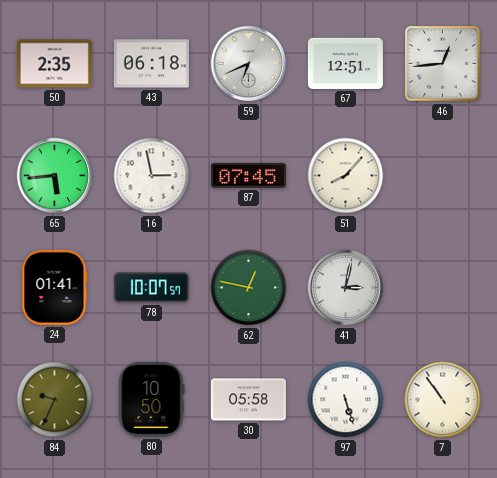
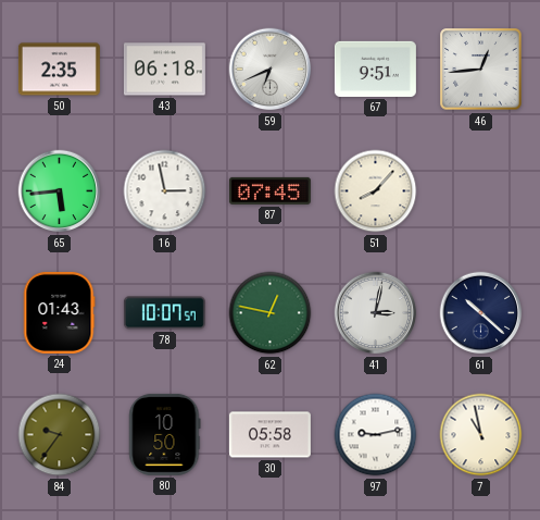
67: 12:51 -> 9:51 (375, 69)
24: 01:41 -> 01:43 (60, 312)
61: none -> 10:22 (481, 313)
84: 9:34 -> 9:36 (60, 435)
97: 5:27 -> 9:13 (376, 435)
7: 10:54 -> 10:58 (481, 435)
